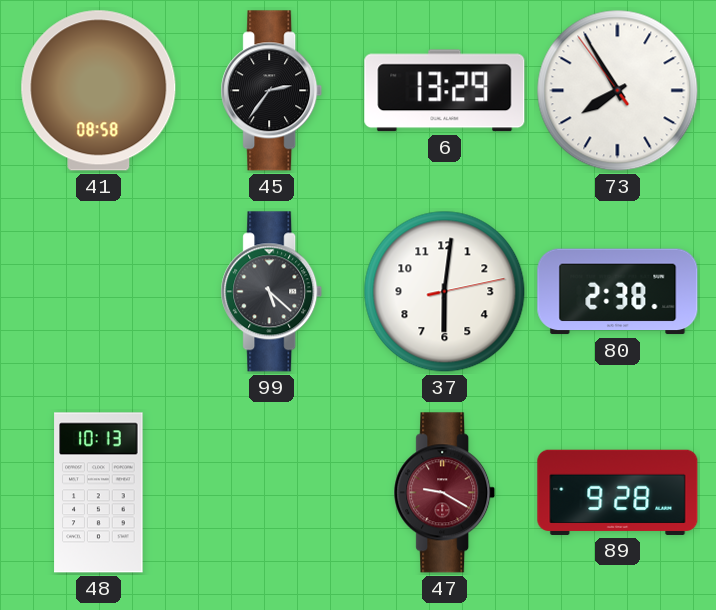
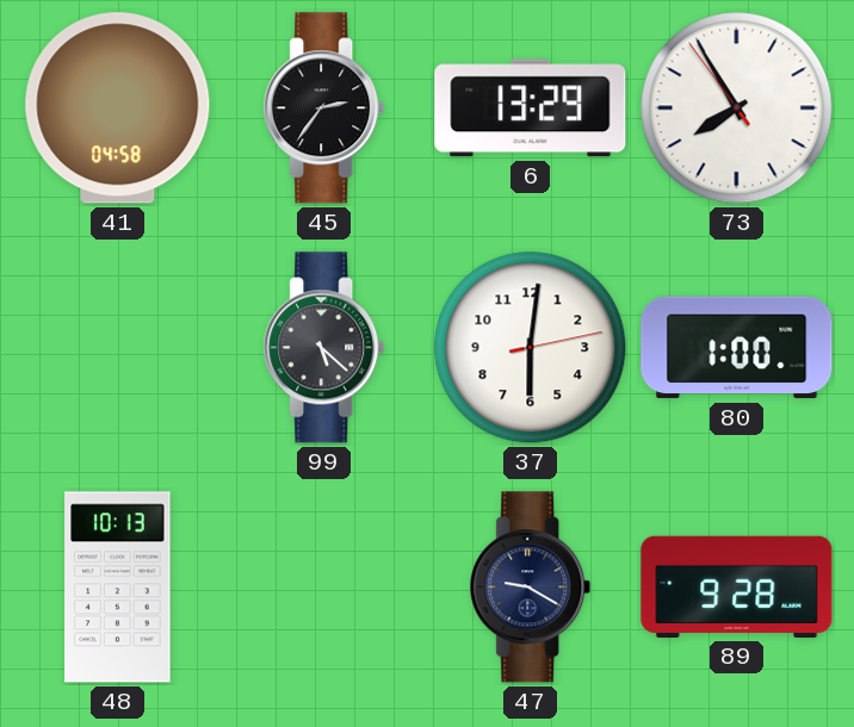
41: 08:58 -> 04:58 (118, 108)
80: 2:38 -> 1:00 (737, 348)
47 dial: burgundy -> navy (531, 588)
